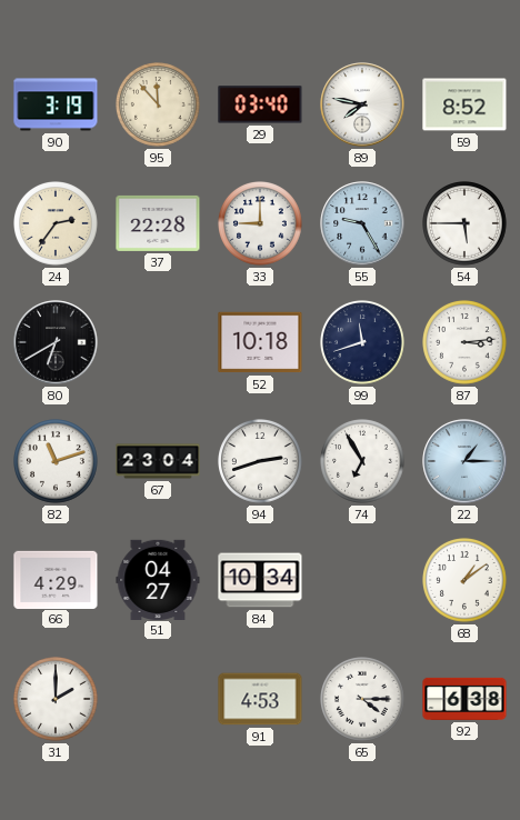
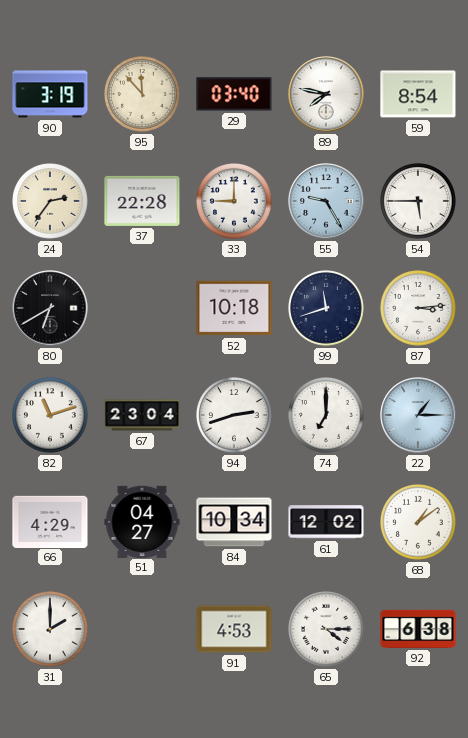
59: 8:52 -> 8:54 (418, 94)
74: 6:55 -> 7:00 (327, 416)
61: none -> 12:02 (326, 522)
